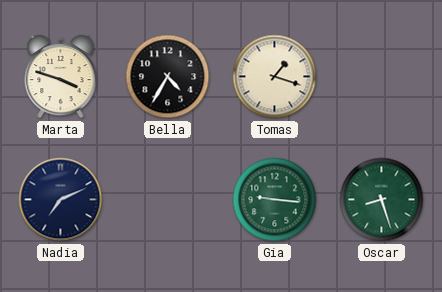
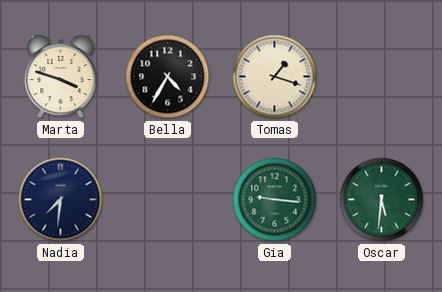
Nadia: 7:11 -> 7:31 (61, 200)
Oscar: 8:27 -> 5:31 (382, 200)
